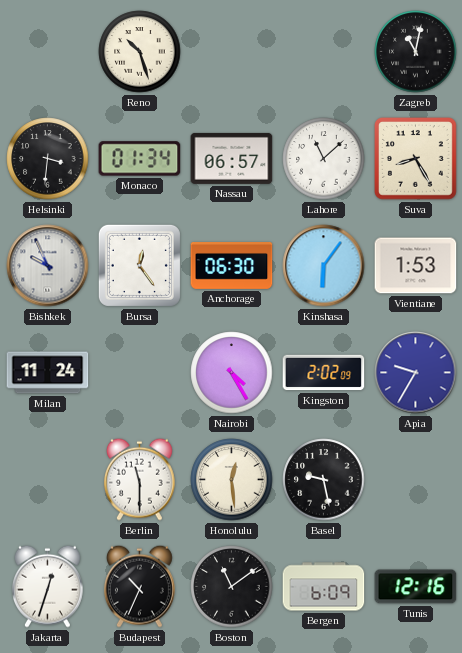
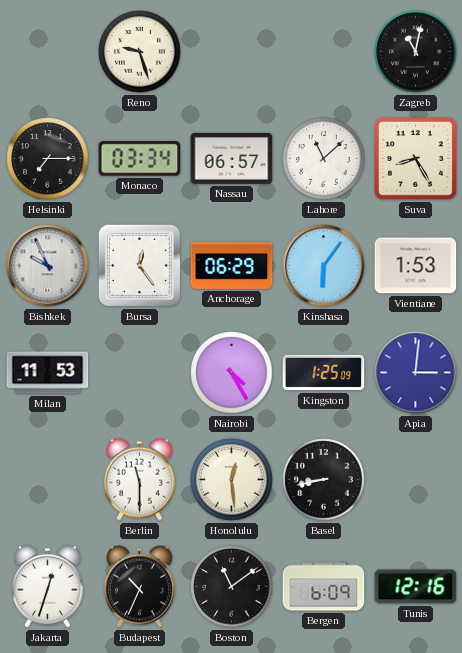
Reno: 10:27 -> 9:27 (140, 52)
Helsinki: 3:31 -> 7:15 (48, 159)
Monaco: 01:34 -> 03:34 (140, 159)
Anchorage: 06:30 -> 06:29 (232, 266)
Milan: 11:24 -> 11:53 (48, 373)
Kingston: 2:02 -> 1:25 (324, 373)
Apia: 9:35 -> 3:01 (416, 373)
Basel: 9:28 -> 8:43 (324, 480)
